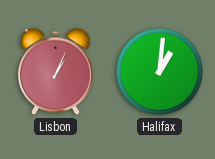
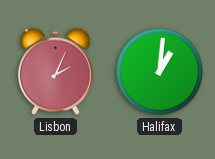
Lisbon: 1:04 -> 2:04 (56, 72)
